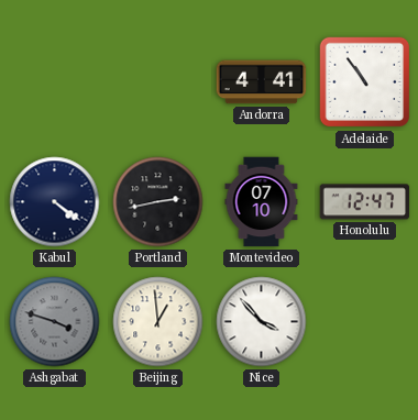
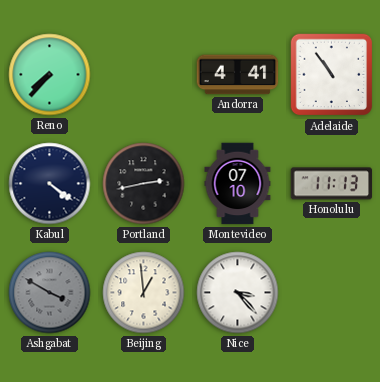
Reno: none -> 7:37 (50, 75)
Honolulu: 12:47 -> 11:13 (332, 184)
Ashgabat: 3:48 -> 3:50 (50, 293)
Nice: 3:53 -> 3:23 (238, 293)
